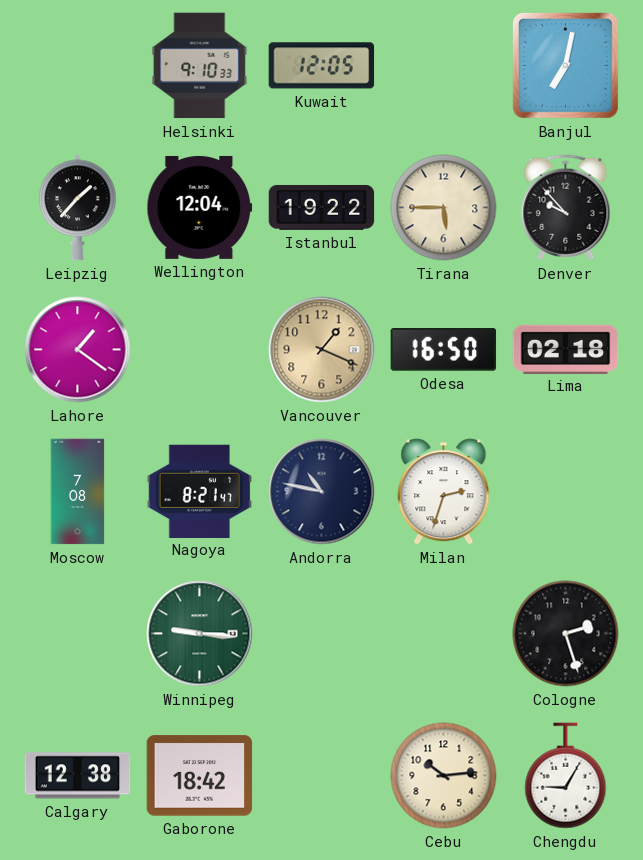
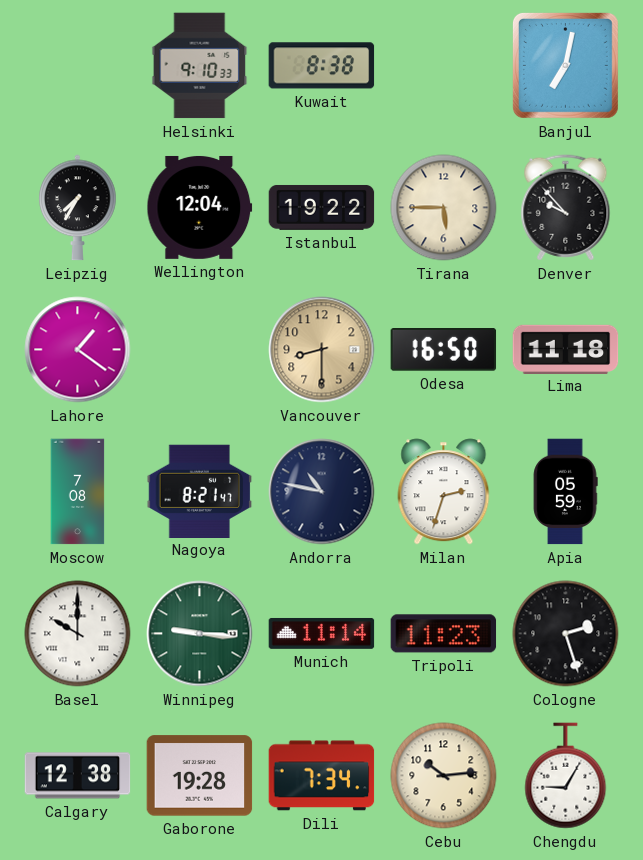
Kuwait: 12:05 -> 8:38 (322, 66)
Leipzig: 1:37 -> 7:35 (78, 208)
Vancouver: 1:19 -> 8:30 (322, 350)
Lima: 02:18 -> 11:18 (566, 349)
Apia: none -> 05:59 (565, 492)
Basel: none -> 10:00 (78, 634)
Munich: none -> 11:14 (322, 633)
Tripoli: none -> 11:23 (444, 634)
Gaborone: 18:42 -> 19:28 (200, 776)
Dili: none -> 7:34 (322, 776)
